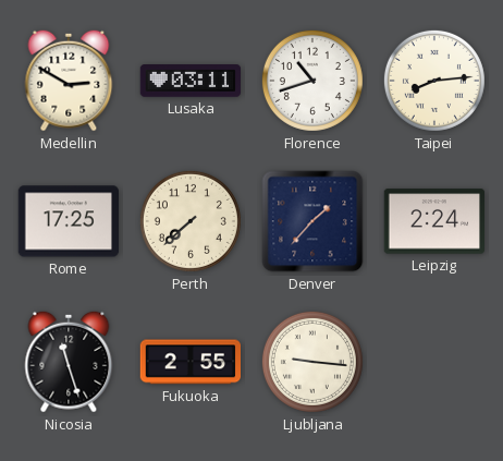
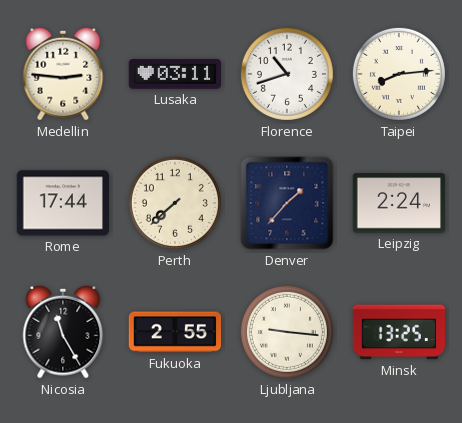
Medellin: 2:50 -> 2:46 (63, 74)
Rome: 17:25 -> 17:44 (62, 203)
Nicosia: 11:27 -> 11:25 (63, 332)
Minsk: none -> 13:25 (398, 332)
